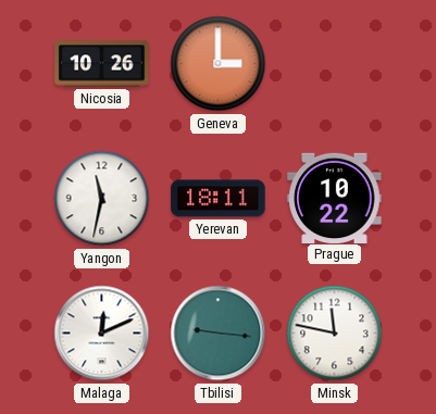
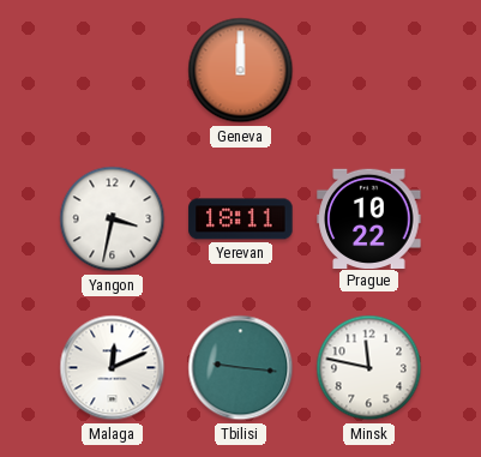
Nicosia: 10:26 -> none (102, 64)
Geneva: 3:00 -> 12:00 (241, 71)
Yangon: 11:32 -> 3:32 (113, 220)
